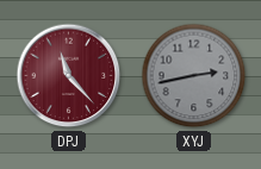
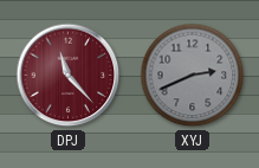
XYJ: 2:43 -> 2:41 (193, 76)
